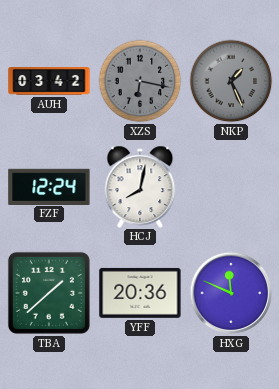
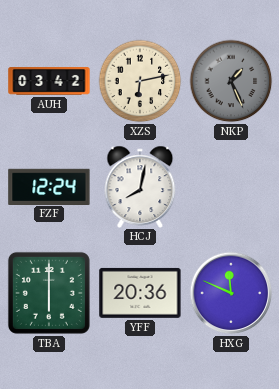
XZS: 6:17 -> 6:13 (140, 81)
XZS dial: grey -> cream (140, 81)
TBA: 1:38 -> 6:00 (49, 293)
